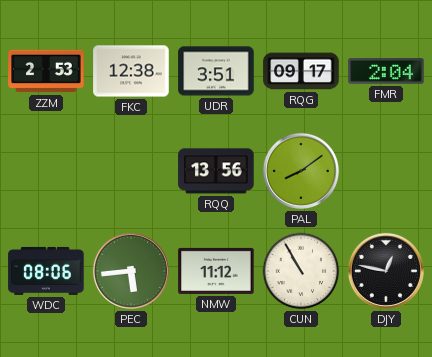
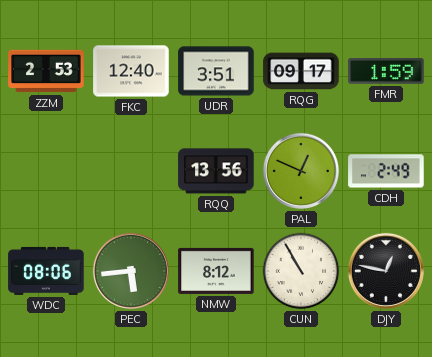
FKC: 12:38 -> 12:40 (131, 71)
FMR: 2:04 -> 1:59 (386, 71)
PAL: 8:09 -> 12:49 (301, 171)
CDH: none -> 2:49 (386, 171)
NMW: 11:12 -> 8:12 (216, 271)
